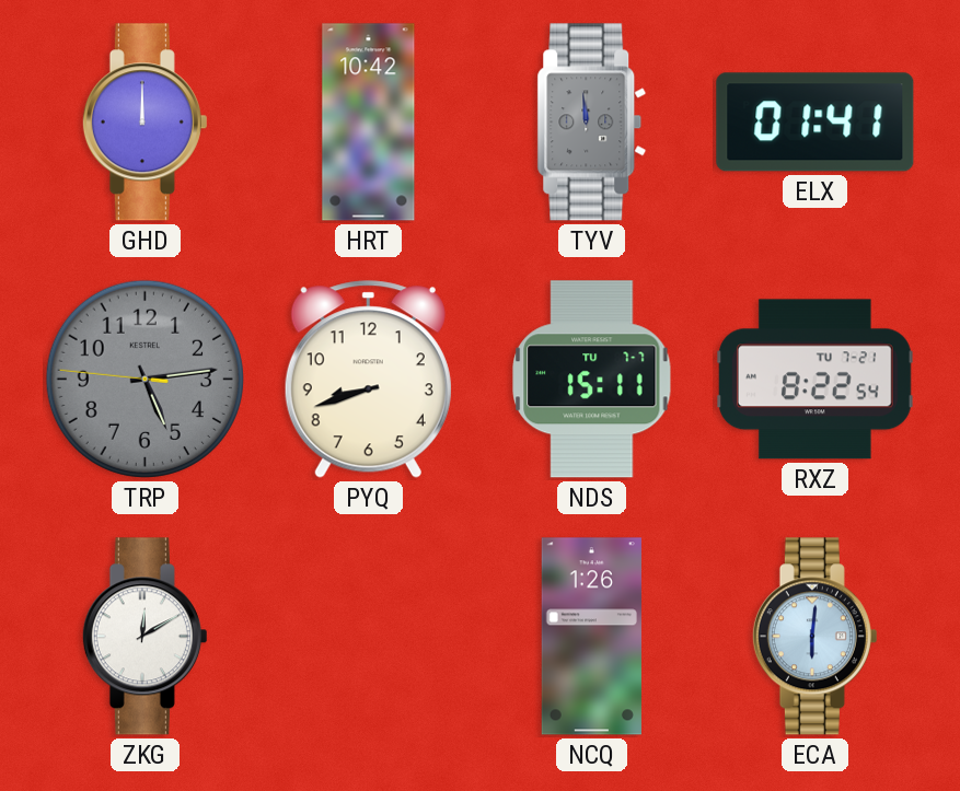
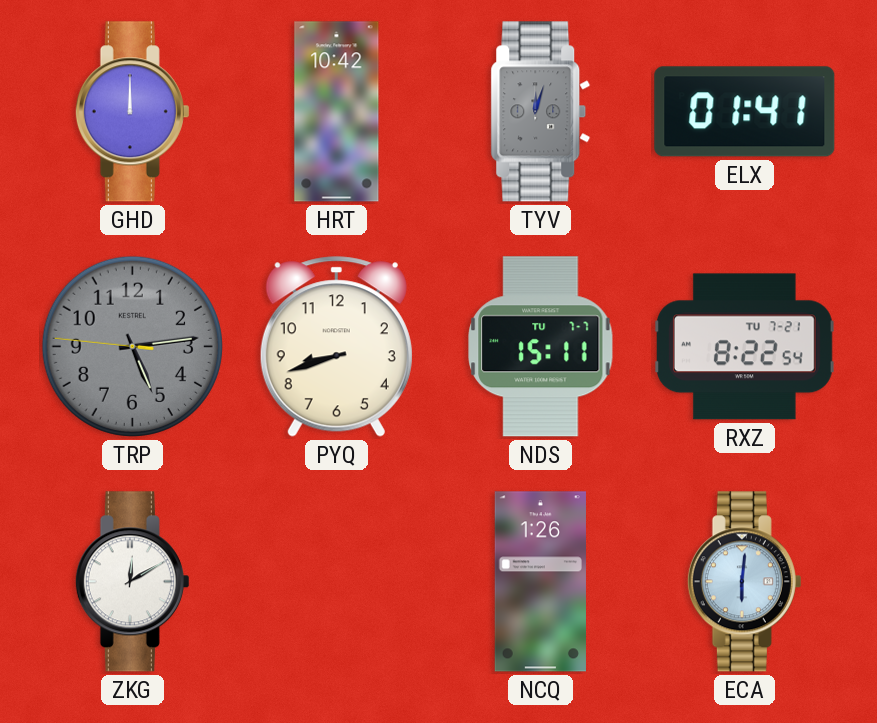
TYV: 11:59 -> 12:03 (541, 112)
